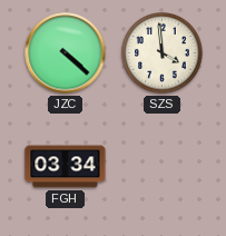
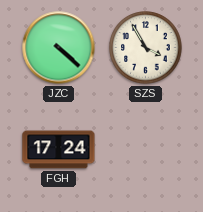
SZS: 3:59 -> 3:55 (146, 48)
FGH: 03:34 -> 17:24 (59, 150)
